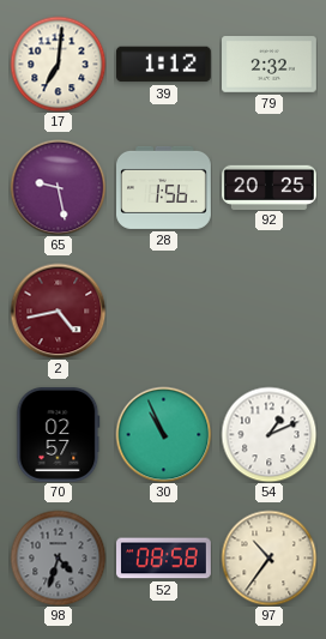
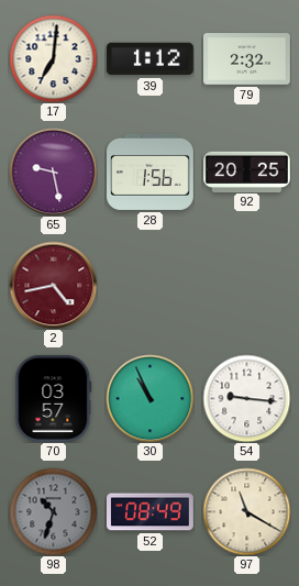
70: 02:57 -> 03:57 (54, 398)
54: 1:11 -> 9:16 (246, 398)
98: 4:33 -> 10:33 (53, 511)
52: 08:58 -> 08:49 (151, 512)
97: 10:36 -> 11:20 (246, 511)
